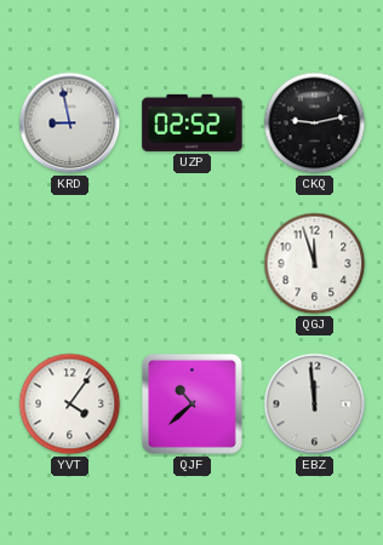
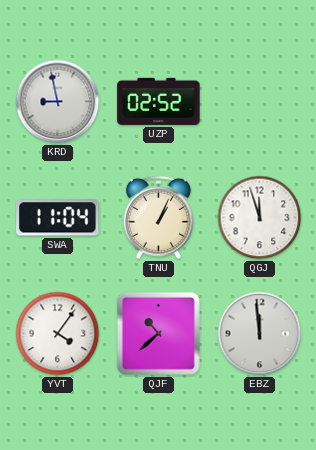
CKQ: 9:13 -> none (315, 124)
SWA: none -> 11:04 (58, 218)
TNU: none -> 1:04 (158, 217)
